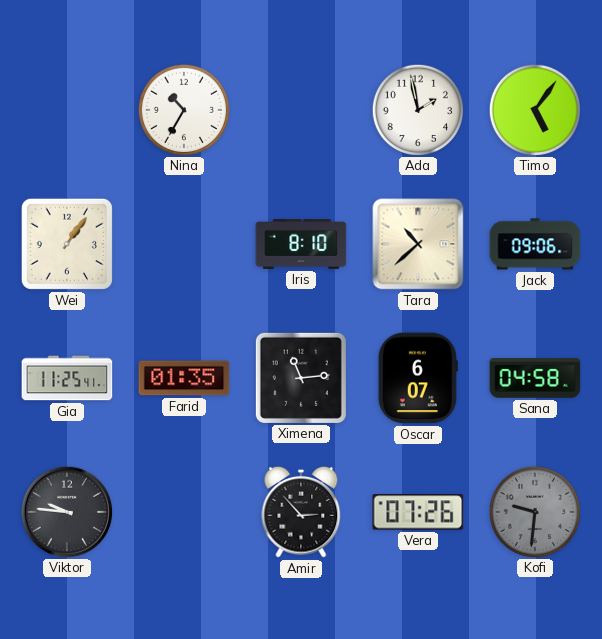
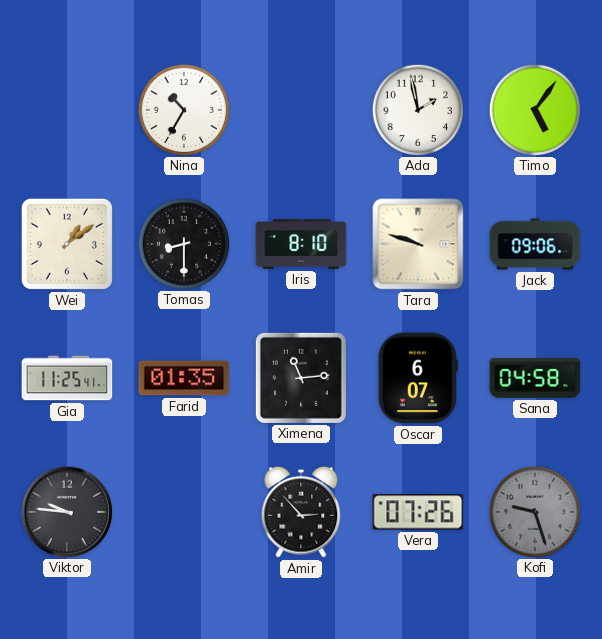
Wei: 1:06 -> 1:09 (67, 244)
Tomas: none -> 8:30 (183, 243)
Tara: 10:38 -> 9:48 (418, 244)
Kofi: 9:31 -> 9:27 (534, 511)
